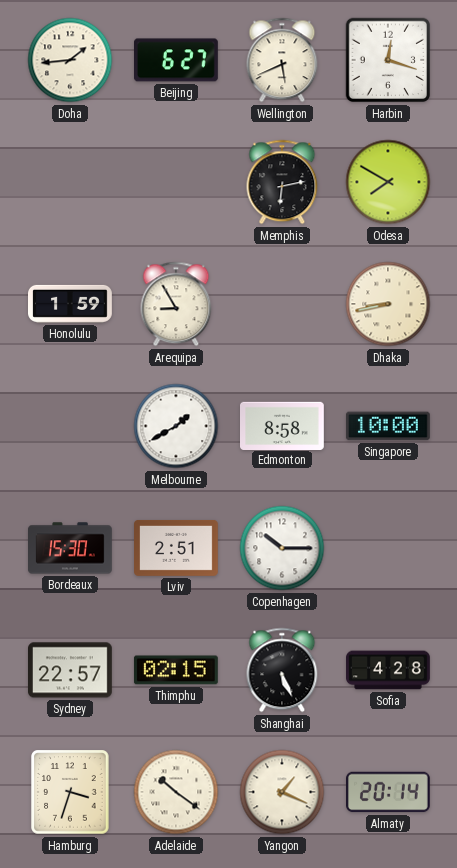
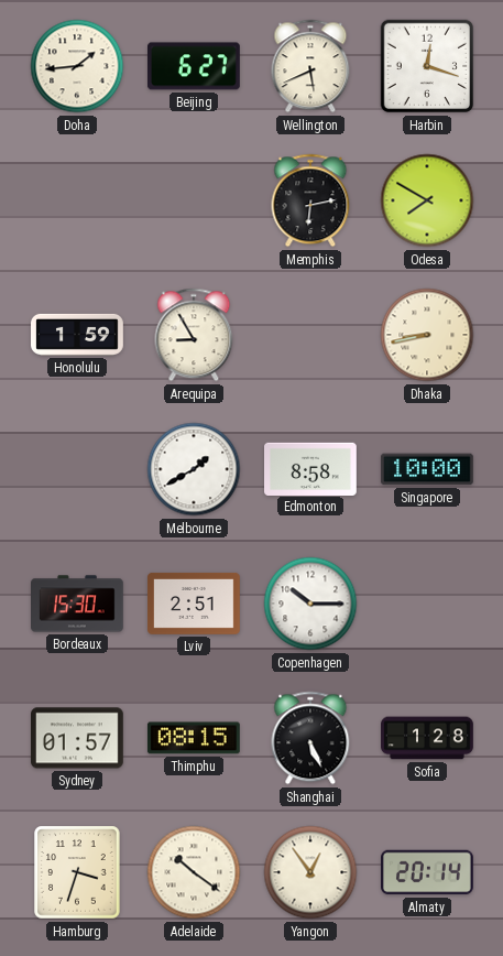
Sydney: 22:57 -> 01:57 (78, 738)
Thimphu: 02:15 -> 08:15 (194, 738)
Sofia: 4:28 -> 1:28 (427, 738)
Yangon: 1:19 -> 12:54 (310, 872)
